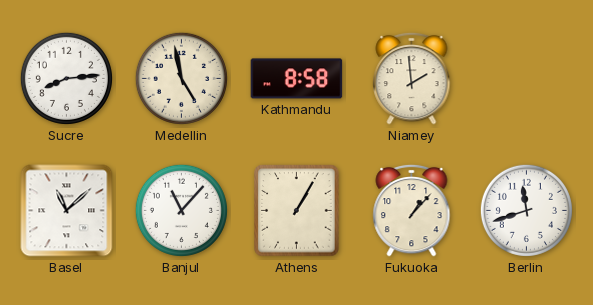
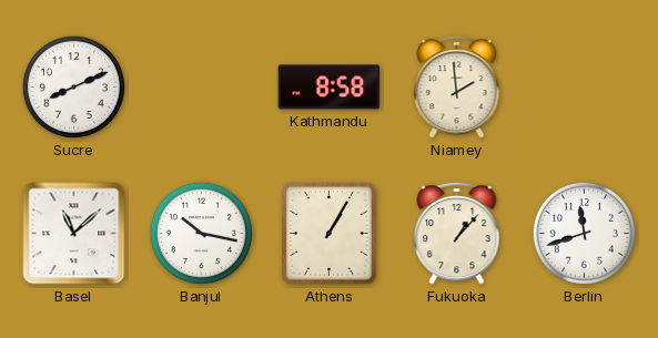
Sucre: 8:14 -> 8:11 (73, 86)
Medellin: 4:58 -> none (181, 78)
Banjul: 11:07 -> 10:17 (201, 233)
